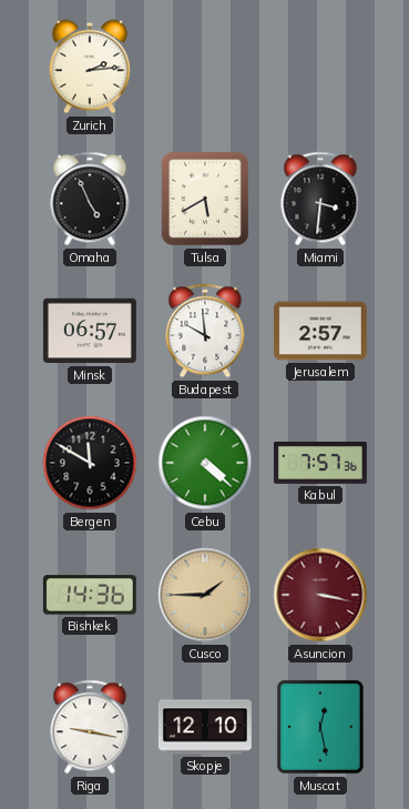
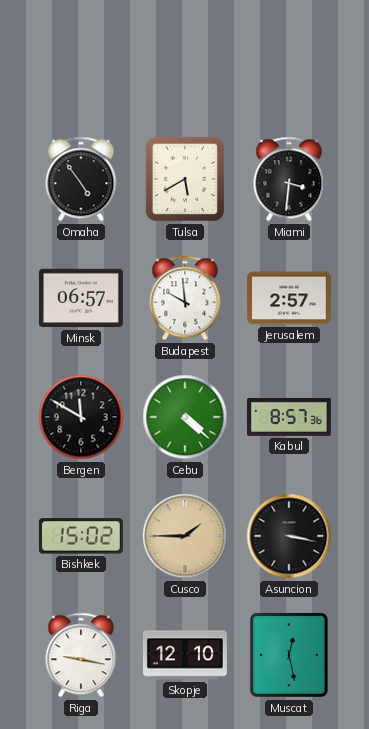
Zurich: 2:14 -> none (90, 67)
Omaha: 4:56 -> 4:54 (81, 179)
Kabul: 7:57 -> 8:57 (289, 417)
Bishkek: 14:36 -> 15:02 (81, 536)
Asuncion dial: burgundy -> black (289, 536)
